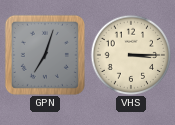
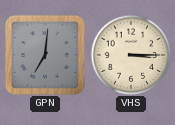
GPN: 7:03 -> 7:01 (45, 55)
